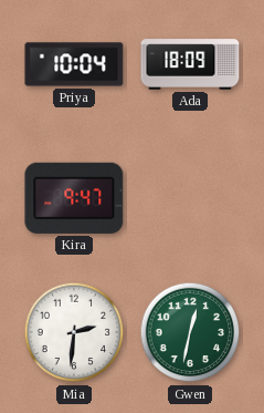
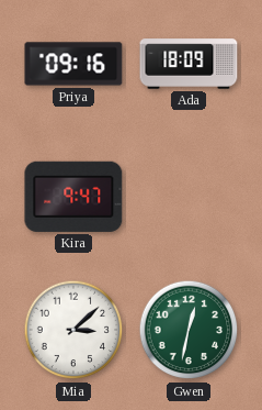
Priya: 10:04 -> 09:16 (73, 64)
Mia: 2:31 -> 3:08 (73, 330)
